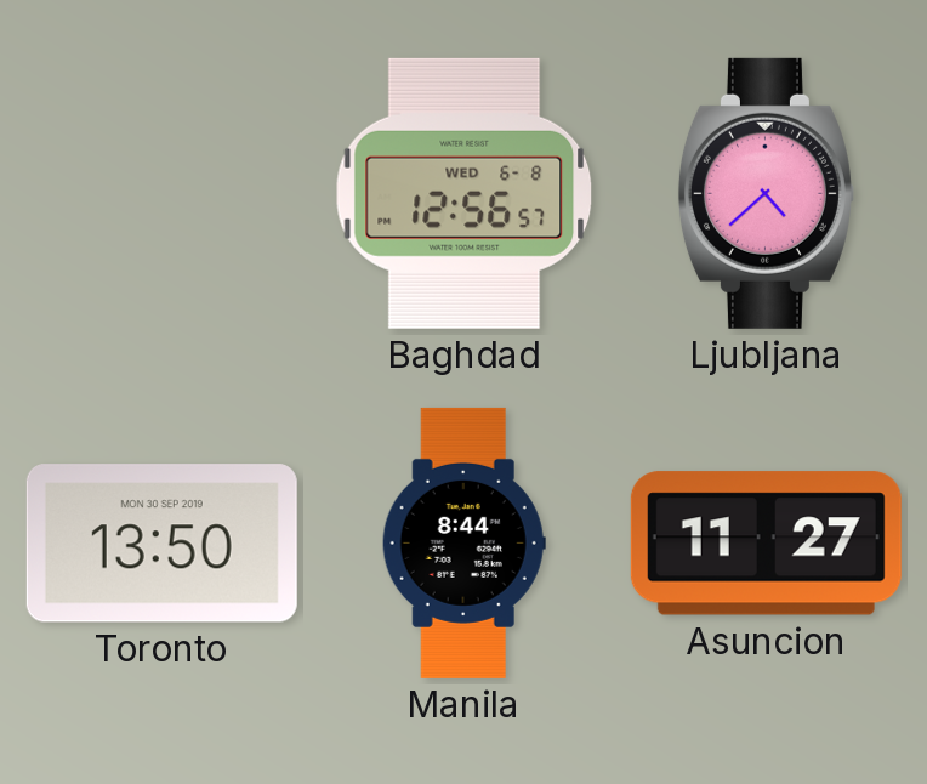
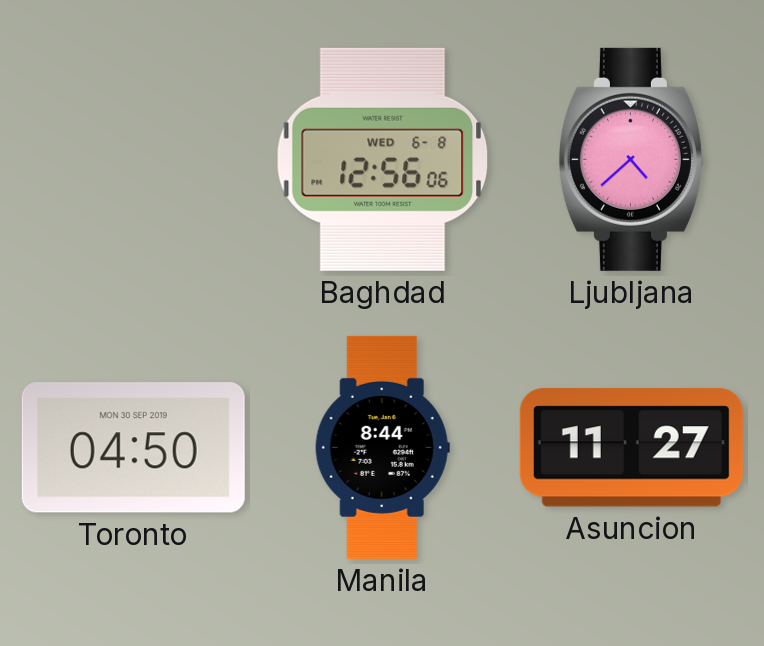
Baghdad: 12:56:57 -> 12:56:06 (383, 159)
Toronto: 13:50 -> 04:50 (133, 448)
